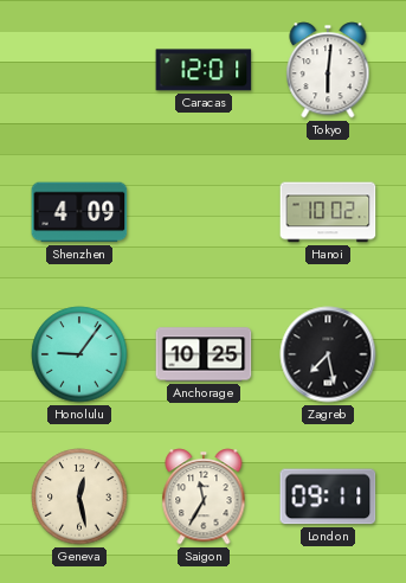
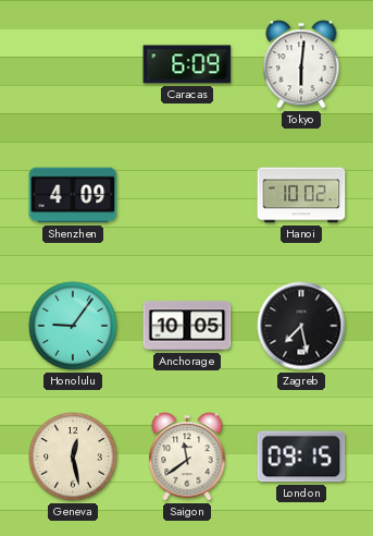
Caracas: 12:01 -> 6:09 (187, 64)
Anchorage: 10:25 -> 10:05 (187, 326)
Saigon: 11:35 -> 11:39 (187, 456)
London: 09:11 -> 09:15 (301, 456)
